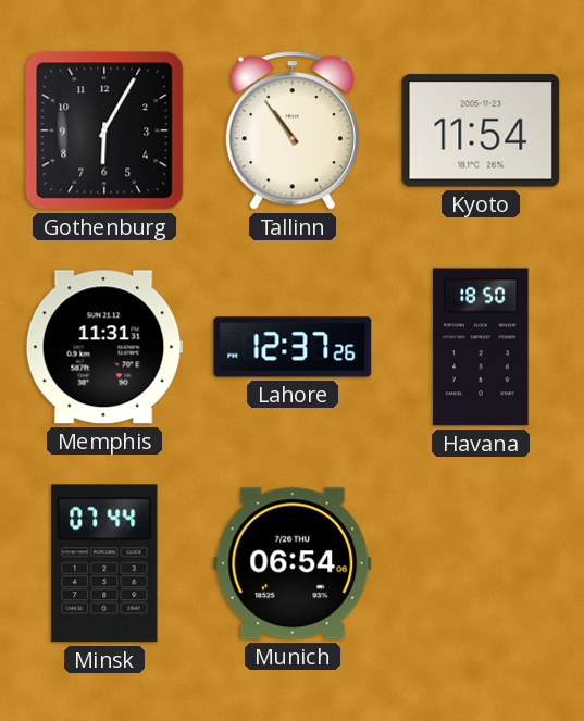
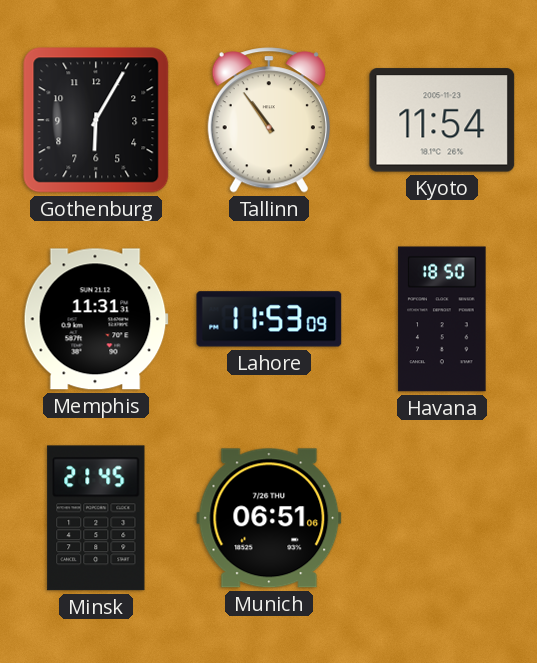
Lahore: 12:37 -> 11:53 (269, 319)
Minsk: 07:44 -> 21:45 (96, 518)
Munich: 06:54 -> 06:51 (269, 518)
